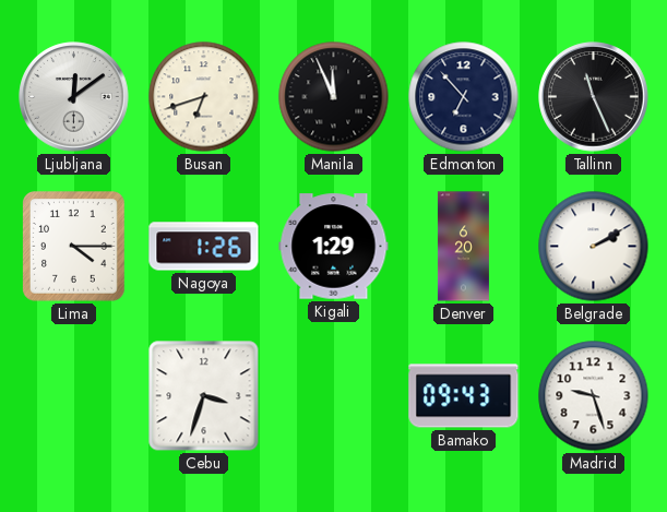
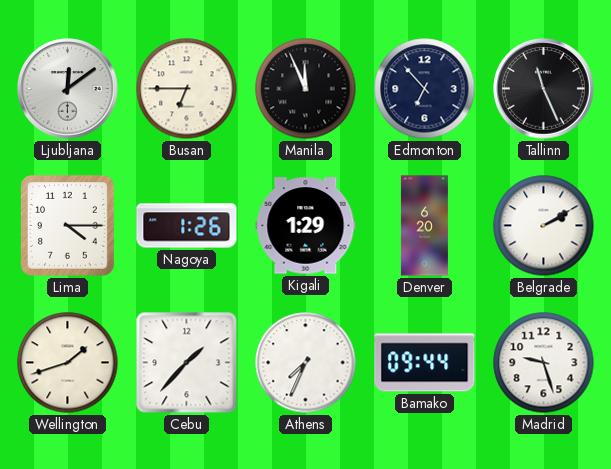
Busan: 6:42 -> 6:45 (187, 89)
Wellington: none -> 1:42 (68, 363)
Cebu: 3:33 -> 1:37 (187, 363)
Athens: none -> 7:34 (306, 363)
Bamako: 09:43 -> 09:44 (425, 363)
